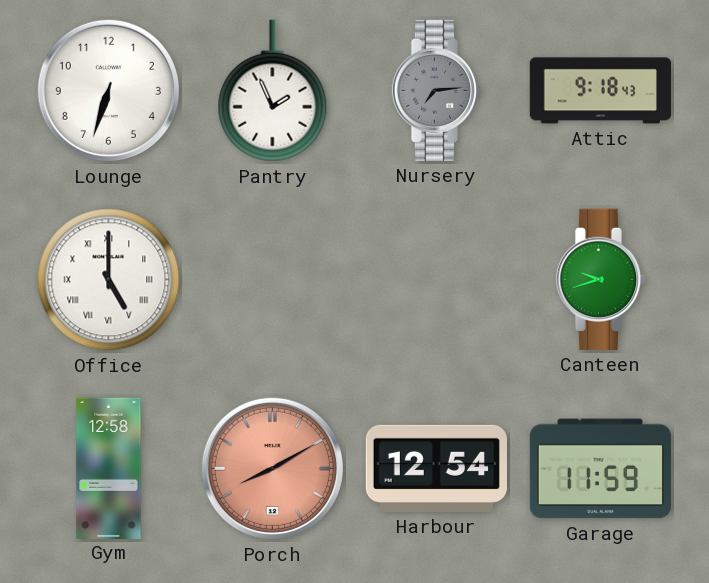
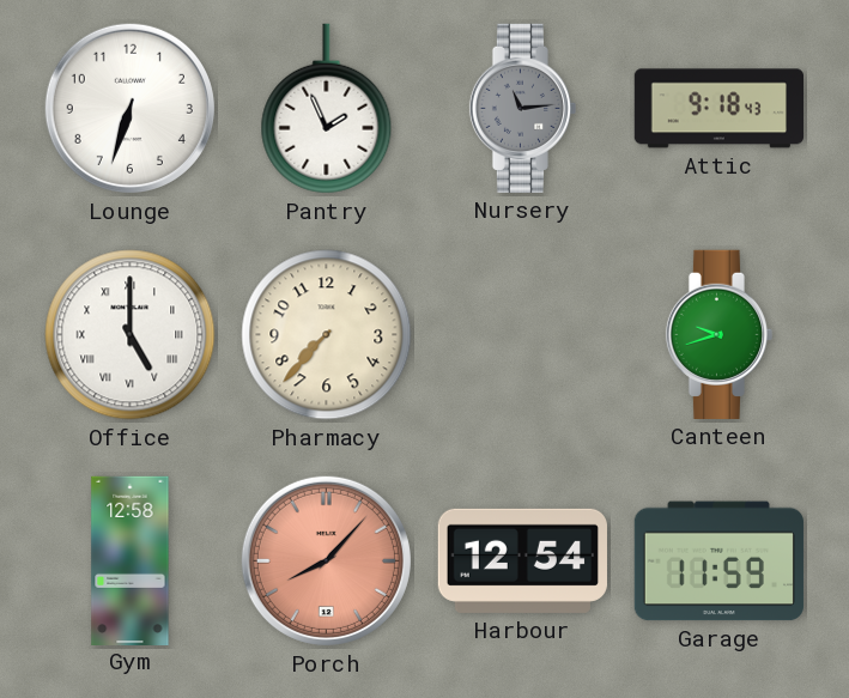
Nursery: 7:14 -> 11:14 (522, 108)
Pharmacy: none -> 7:37 (327, 335)
Porch: 8:10 -> 8:07 (326, 560)
